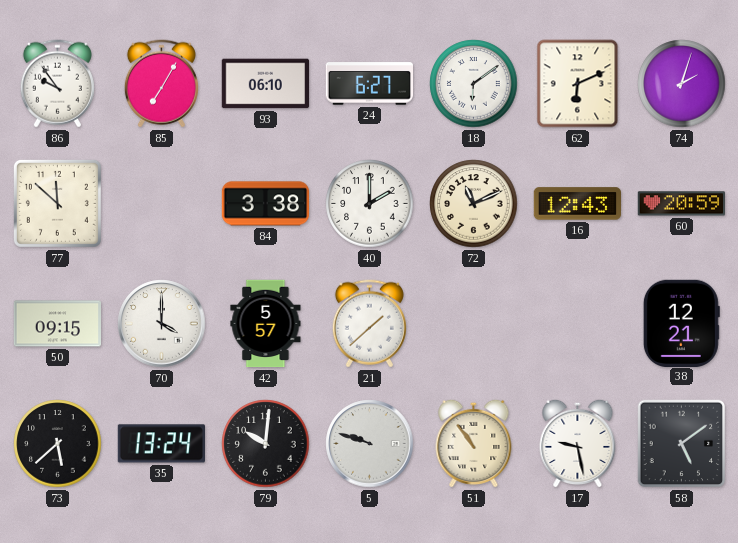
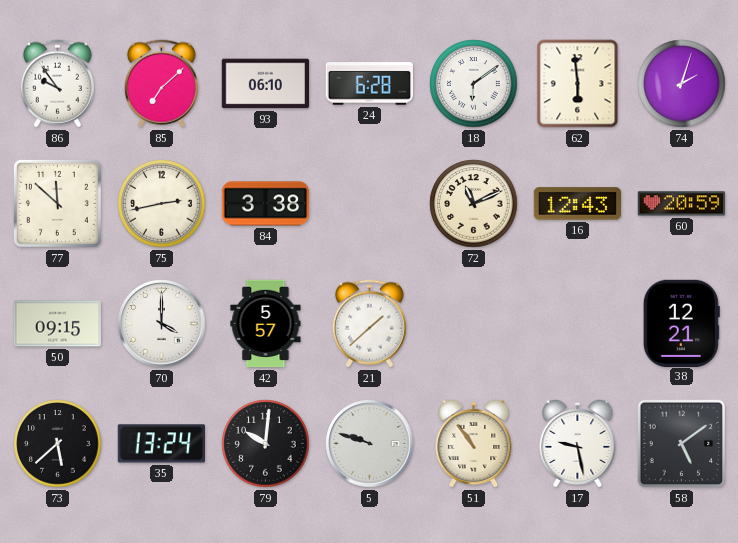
85: 7:05 -> 7:08 (161, 84)
24: 6:27 -> 6:28 (369, 84)
62: 6:11 -> 5:59 (578, 84)
75: none -> 2:43 (162, 204)
40: 2:00 -> none (370, 204)
